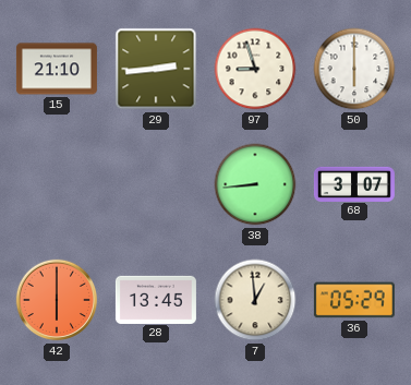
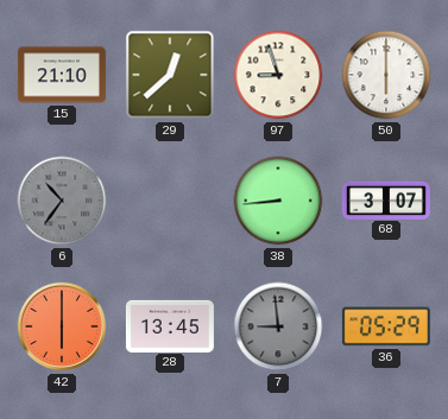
29: 2:44 -> 12:38 (170, 75)
6: none -> 10:36 (62, 201)
7: 12:59 -> 8:59 (278, 326)
7 dial: cream -> grey (278, 326)
